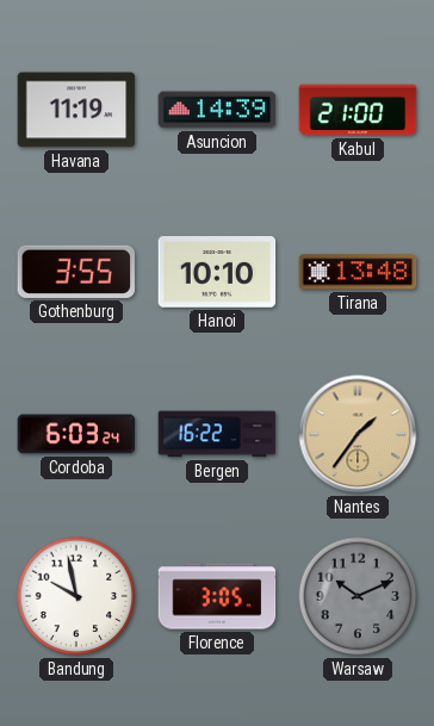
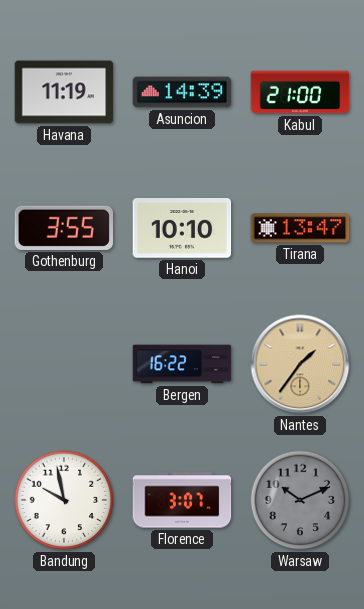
Tirana: 13:48 -> 13:47 (300, 228)
Cordoba: 6:03 -> none (76, 434)
Florence: 3:05 -> 3:07 (182, 500)
